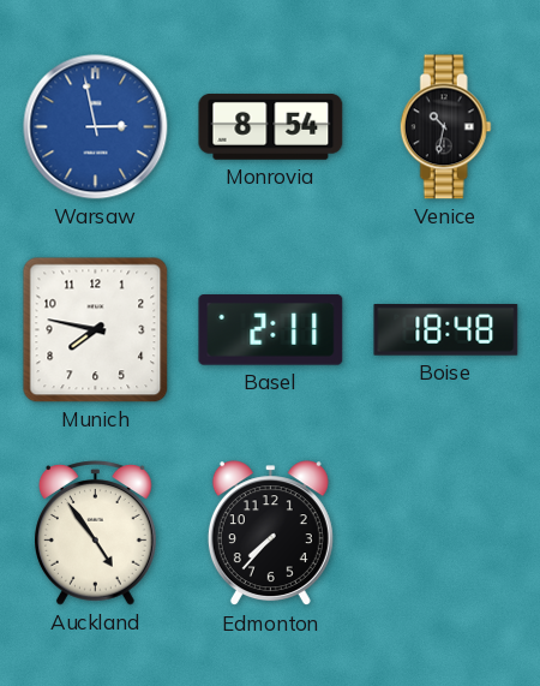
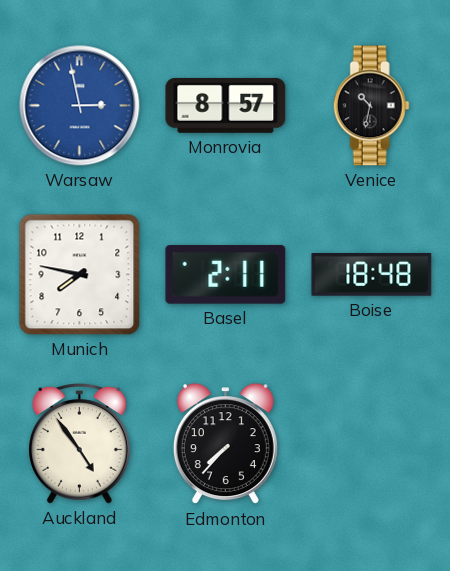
Monrovia: 8:54 -> 8:57 (226, 105)
